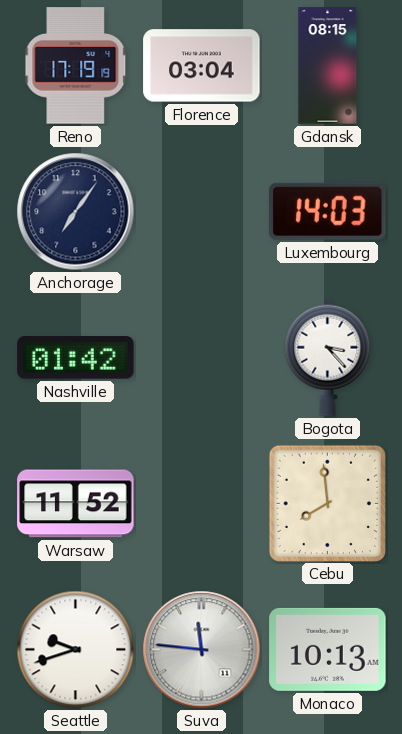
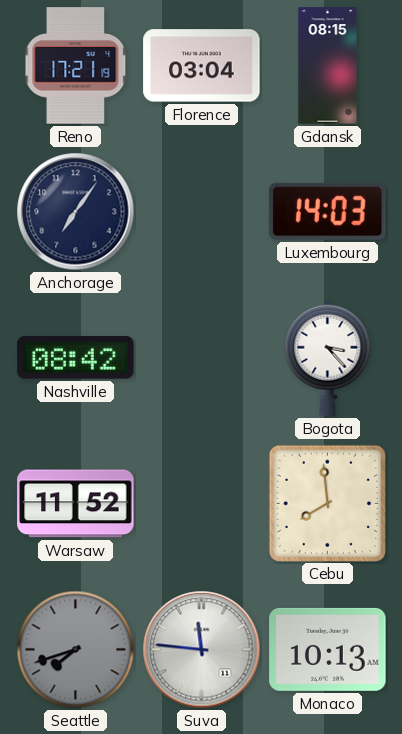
Reno: 17:19 -> 17:21 (76, 66)
Nashville: 01:42 -> 08:42 (76, 358)
Seattle: 9:42 -> 7:42 (76, 650)
Seattle dial: white -> grey (76, 650)
